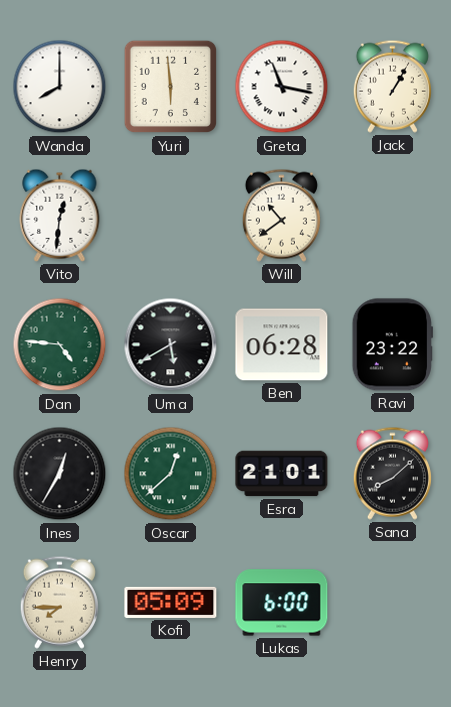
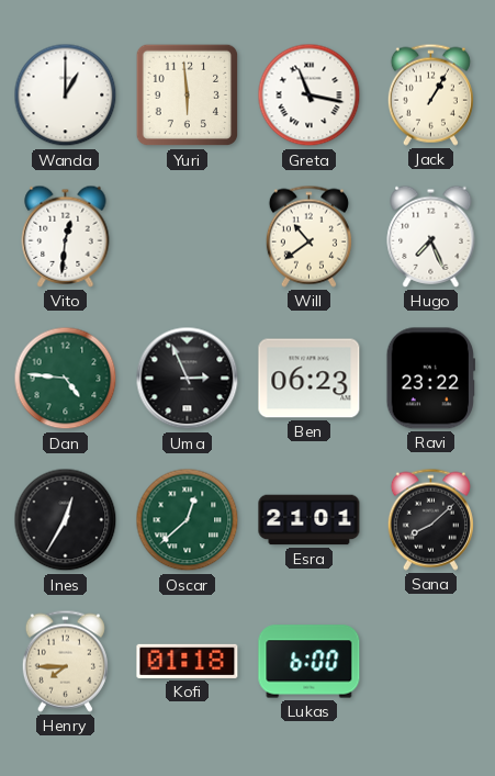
Wanda: 8:00 -> 1:00 (66, 95)
Hugo: none -> 7:26 (431, 236)
Uma: 5:40 -> 2:56 (188, 379)
Ben: 06:28 -> 06:23 (310, 379)
Kofi: 05:09 -> 01:18 (188, 661)
